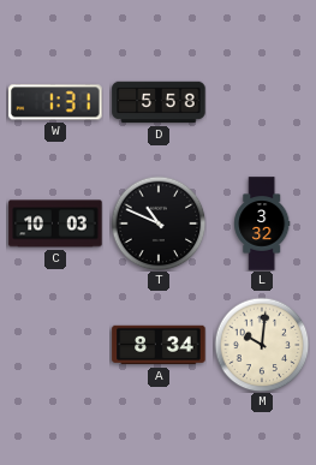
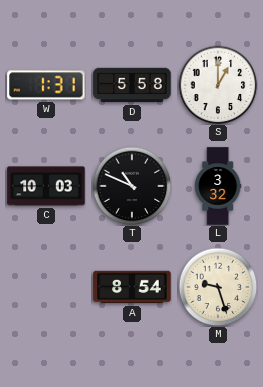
S: none -> 1:00 (218, 85)
A: 8:34 -> 8:54 (132, 287)
M: 10:01 -> 9:27 (218, 287)
